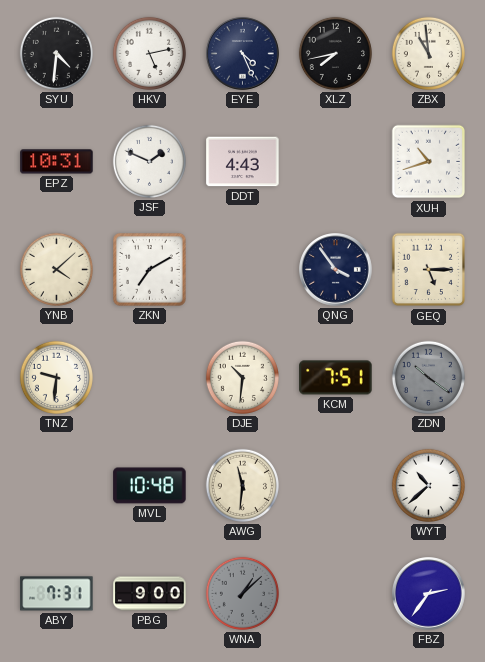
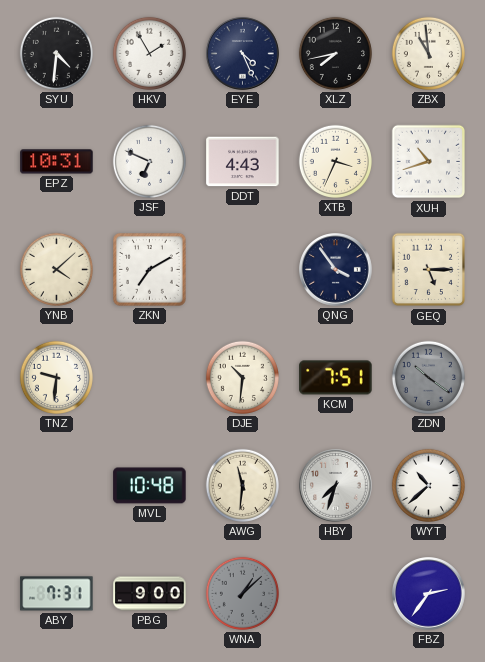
HKV: 5:13 -> 1:55 (149, 53)
JSF: 1:49 -> 6:49 (149, 161)
XTB: none -> 3:34 (335, 161)
HBY: none -> 7:33 (336, 486)
